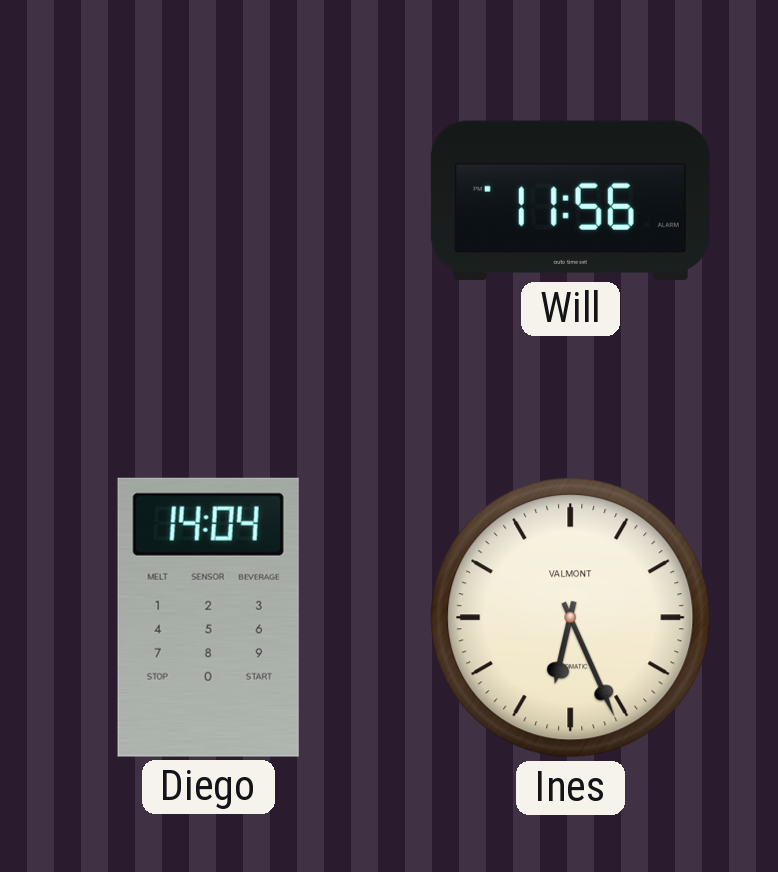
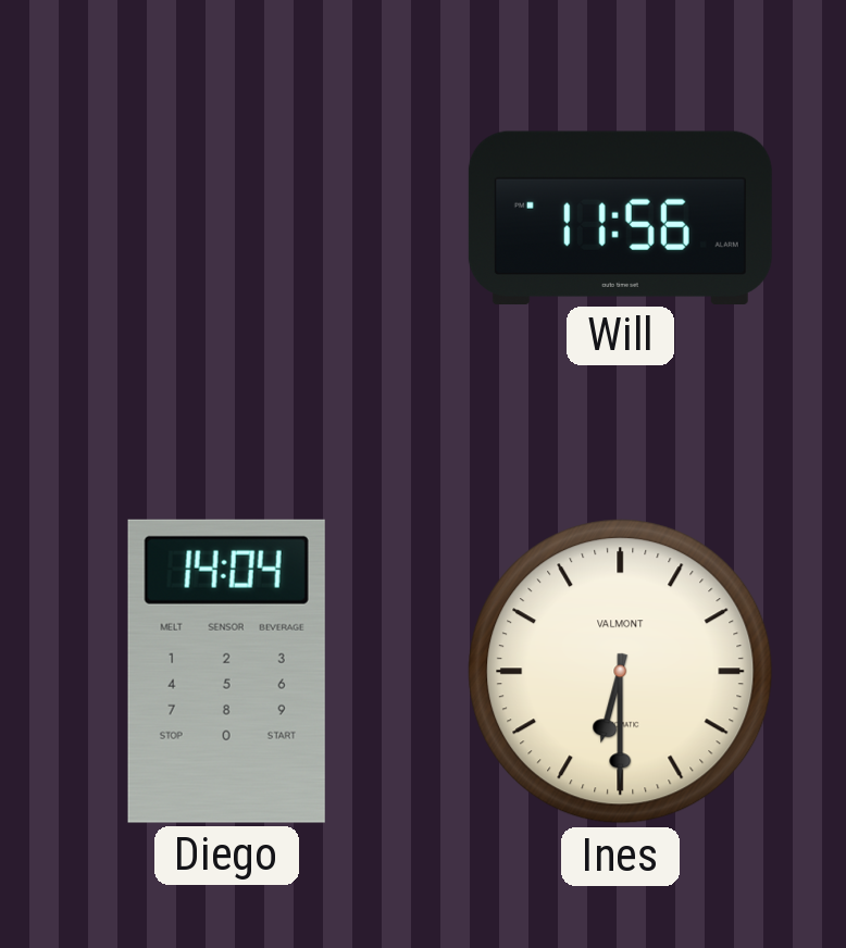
Ines: 6:26 -> 6:30 (621, 672)
